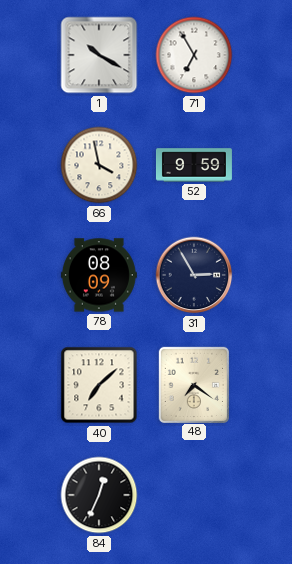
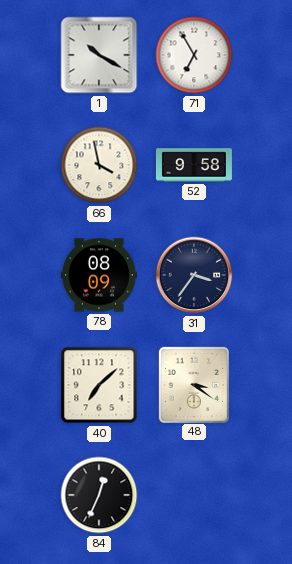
52: 9:59 -> 9:58 (194, 165)
31: 2:55 -> 3:36 (194, 275)
48: 7:21 -> 3:21 (193, 384)
